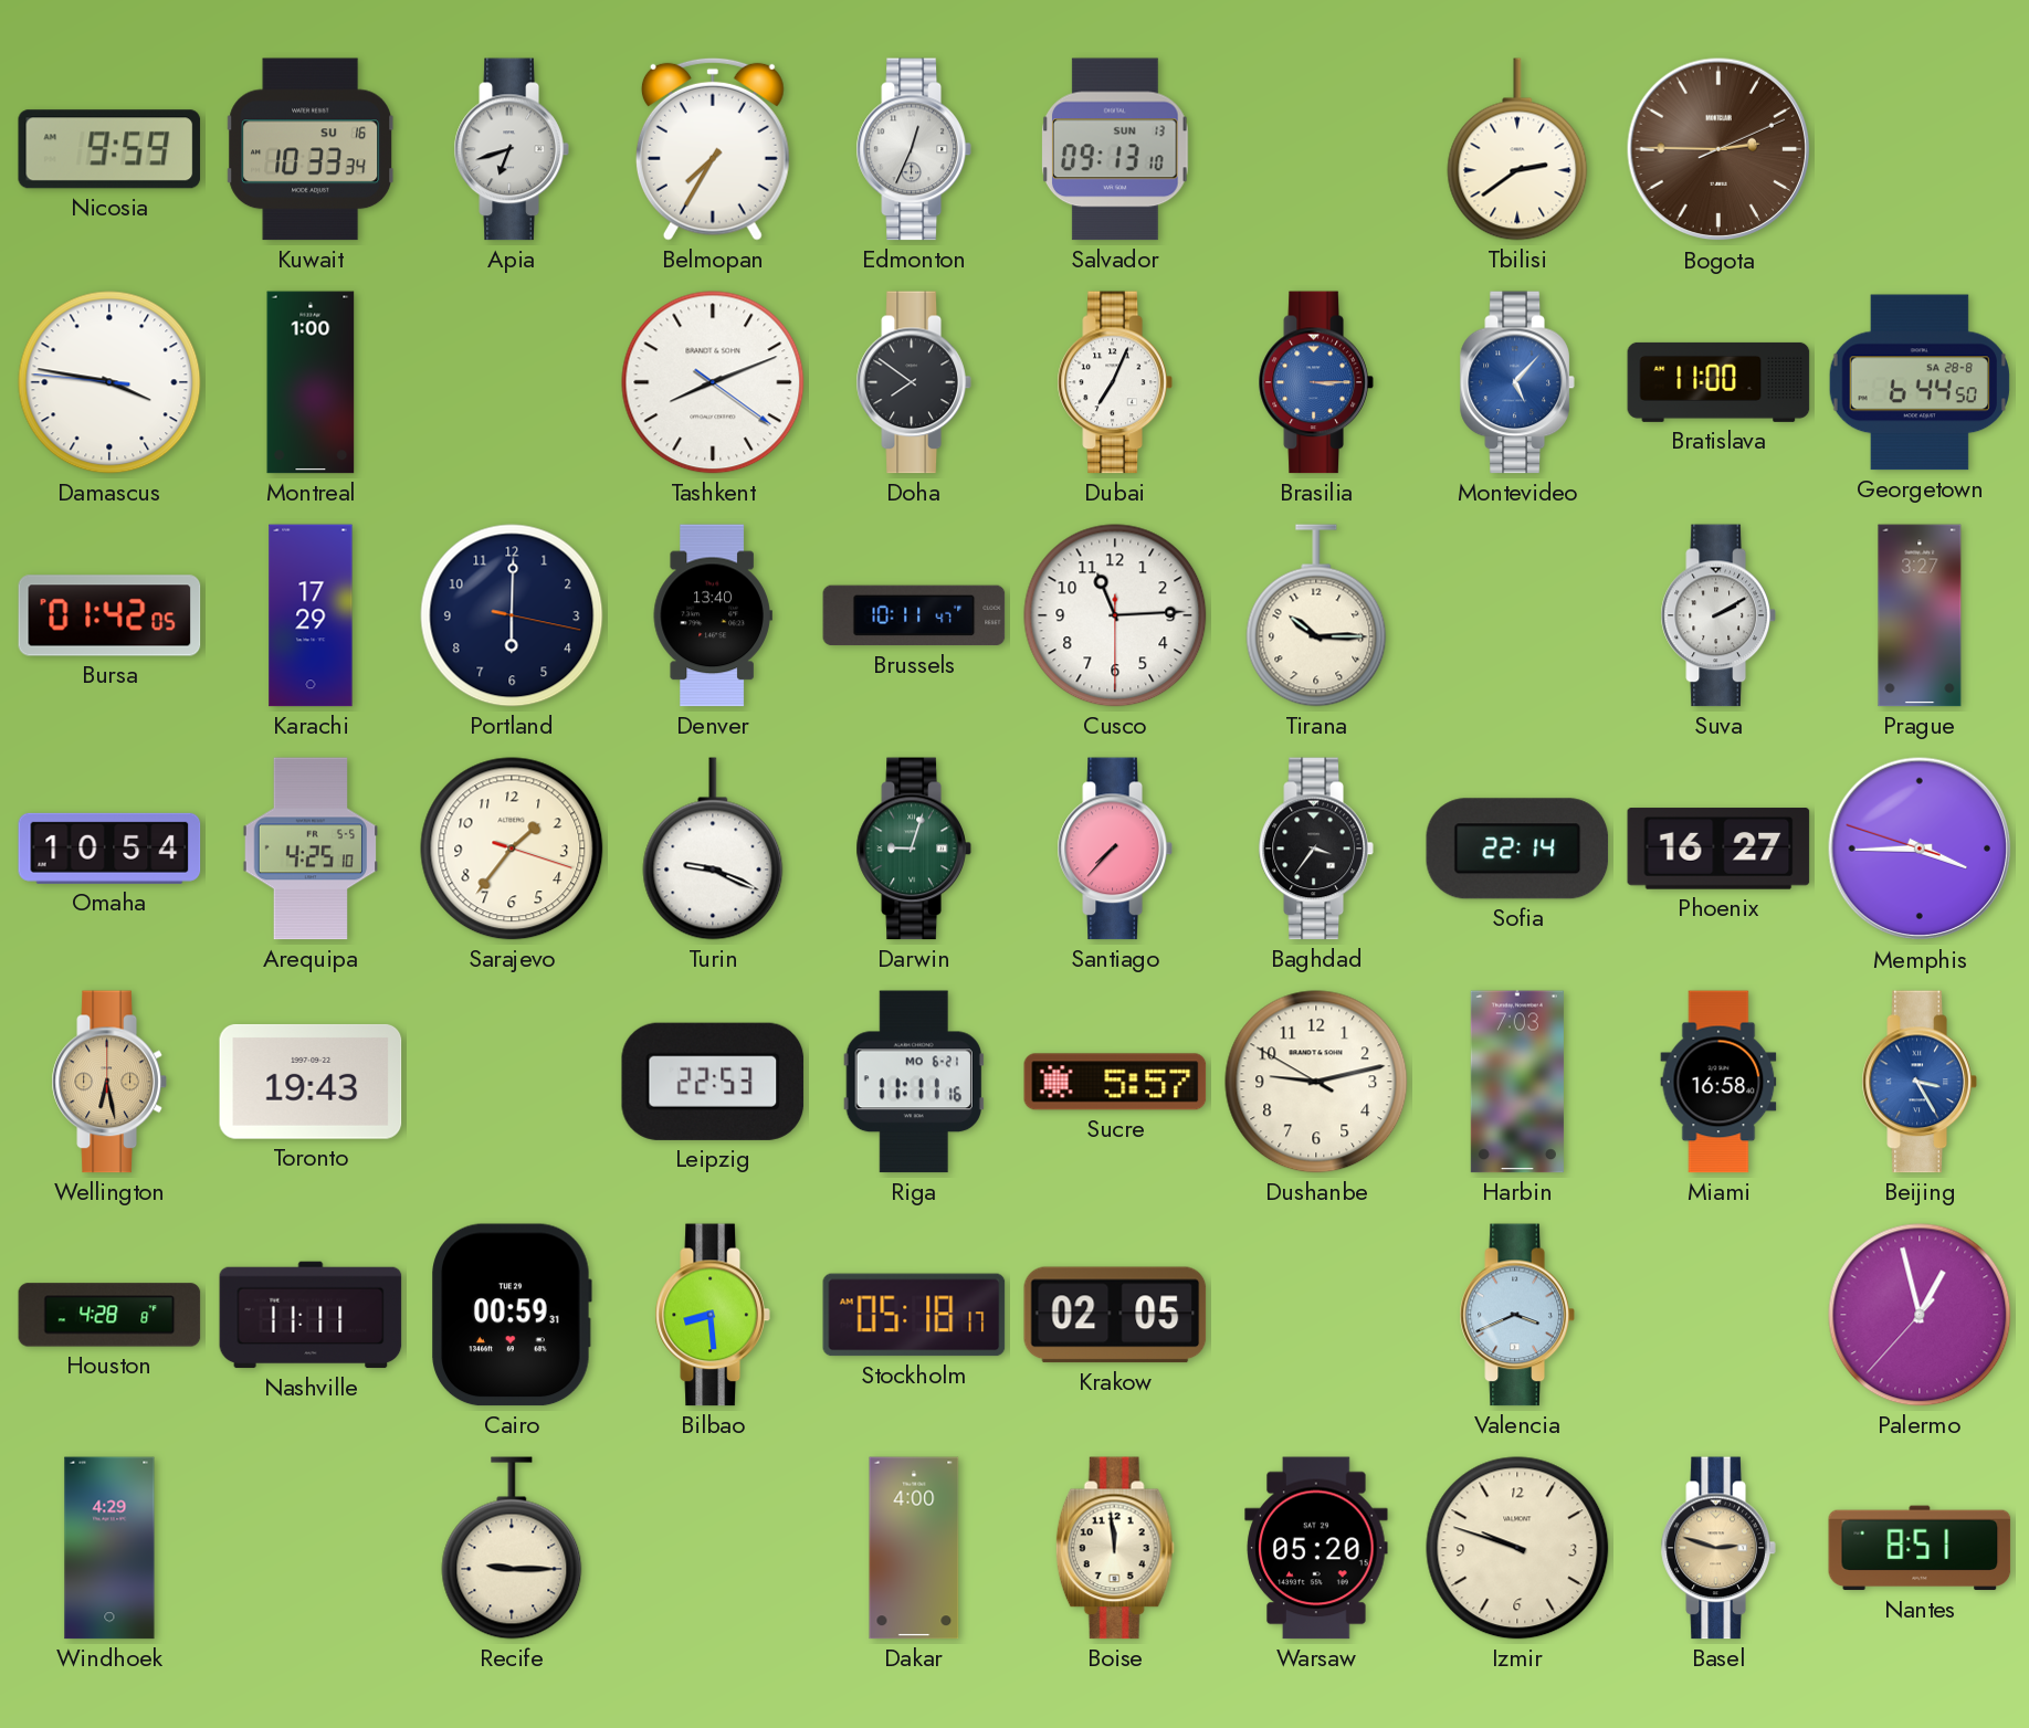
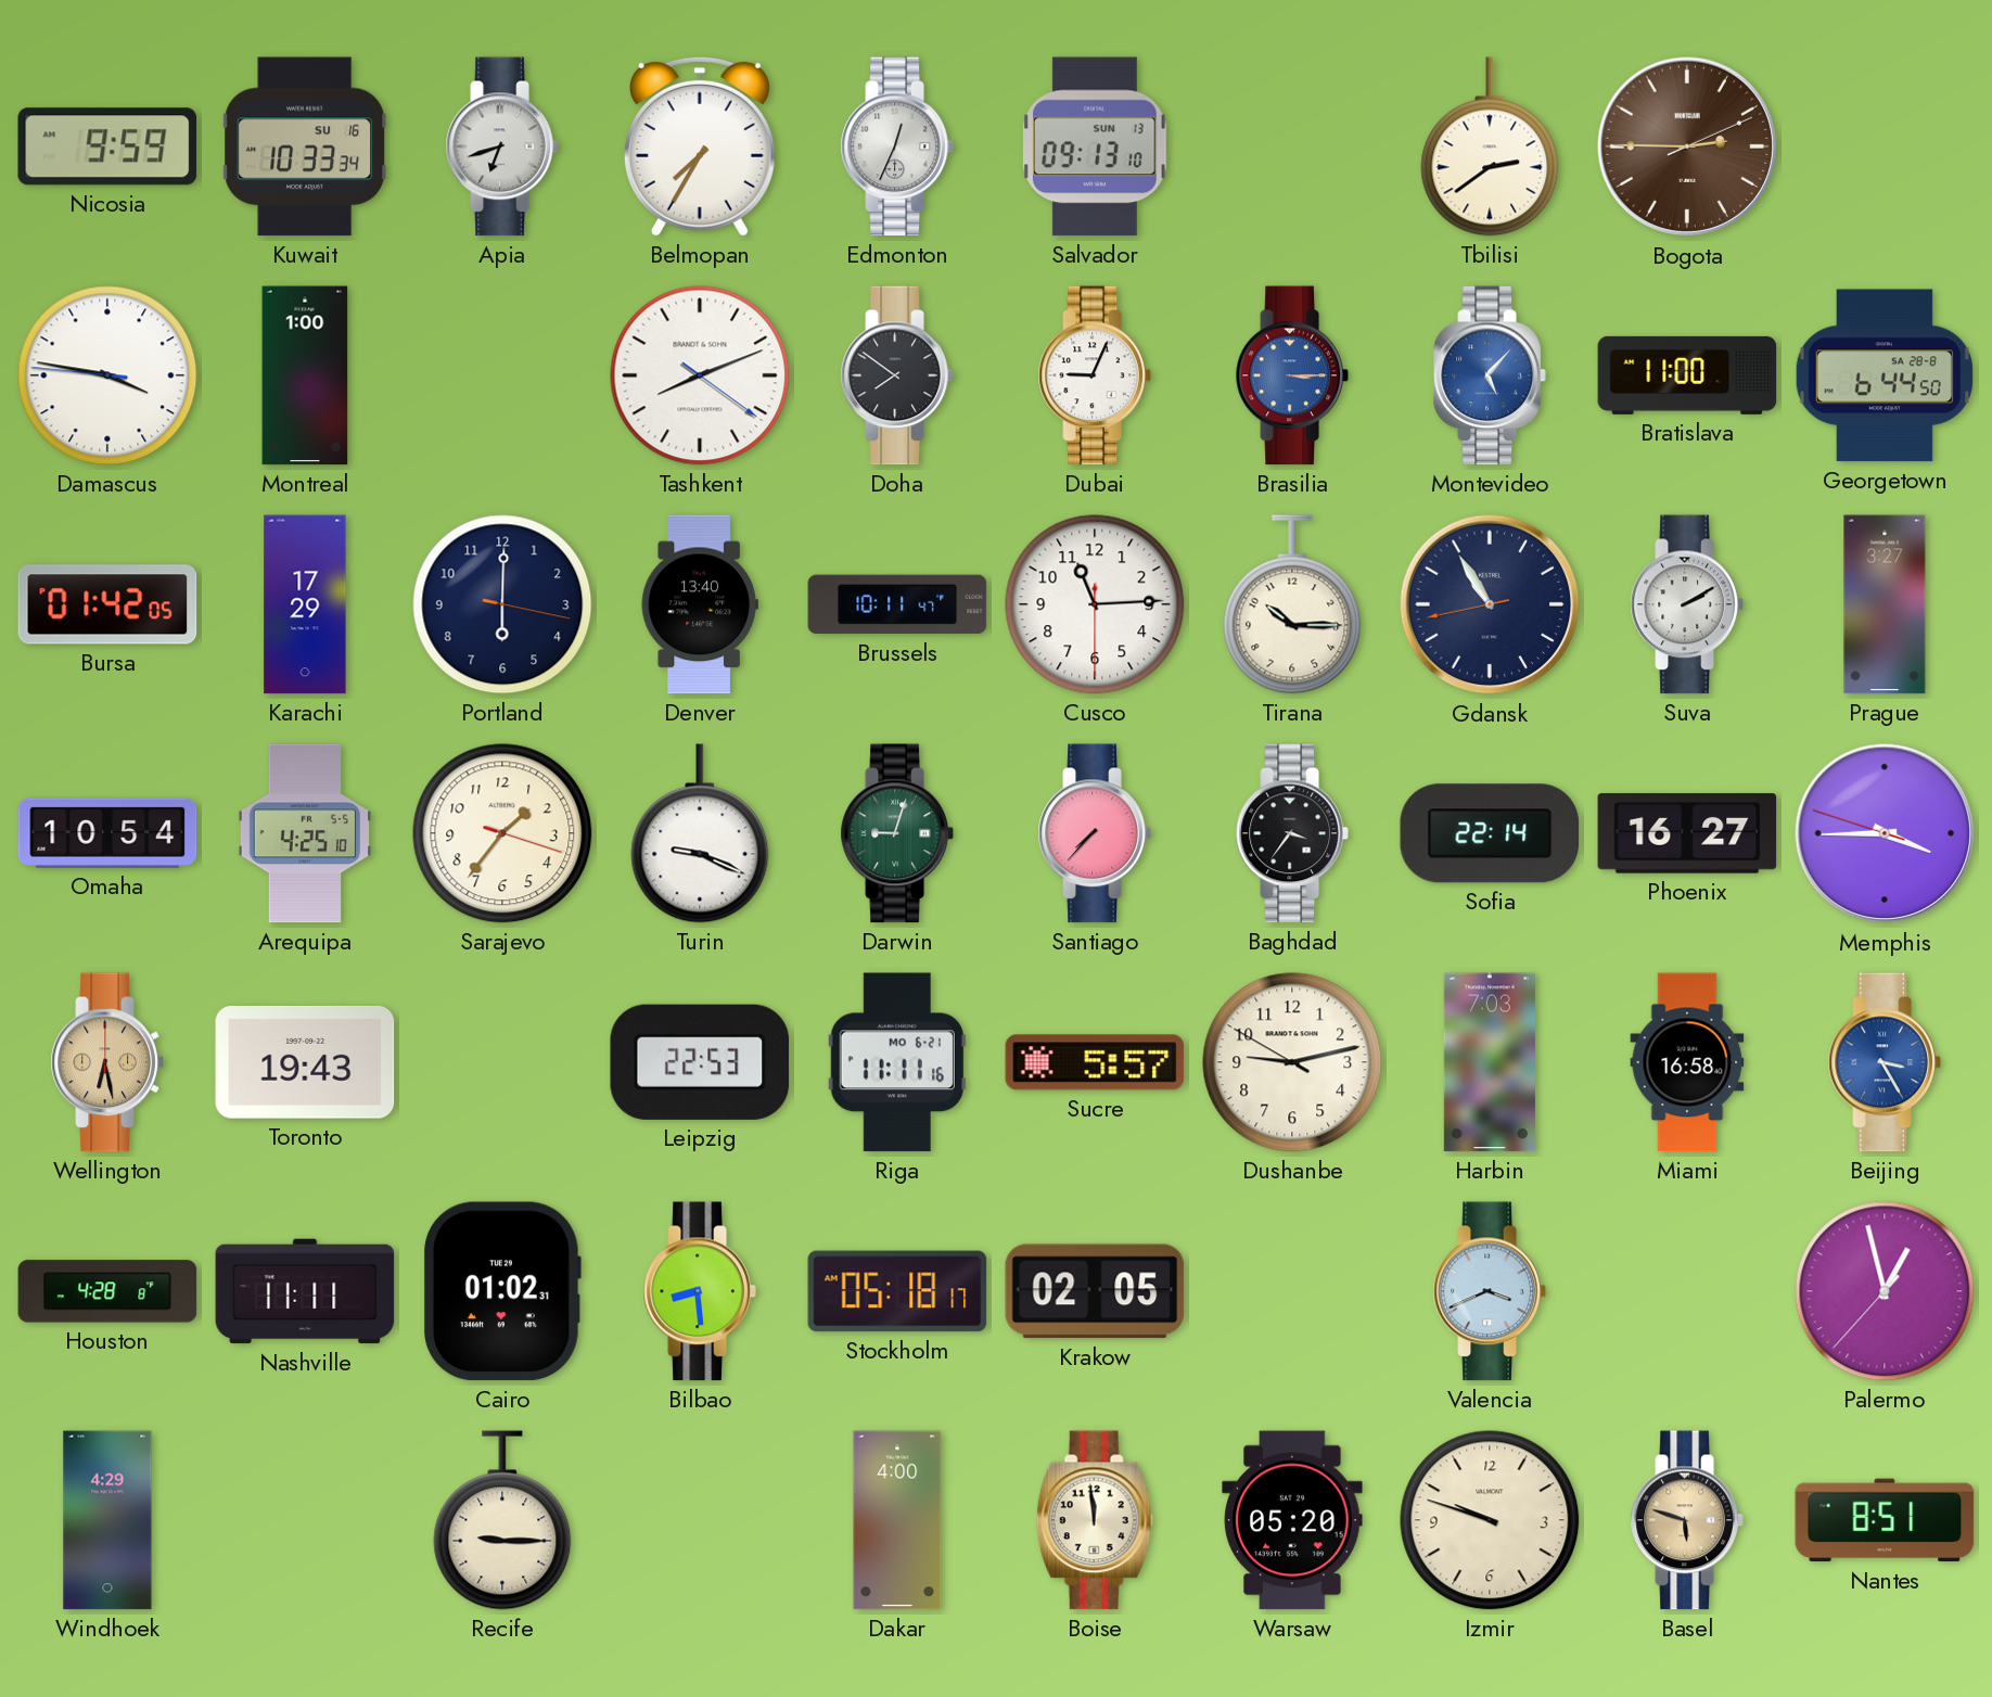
Dubai: 7:04 -> 9:04 (1095, 375)
Gdansk: none -> 10:54 (1490, 604)
Cairo: 00:59 -> 01:02 (502, 1291)
Basel: 2:48 -> 5:48 (1687, 1520)
